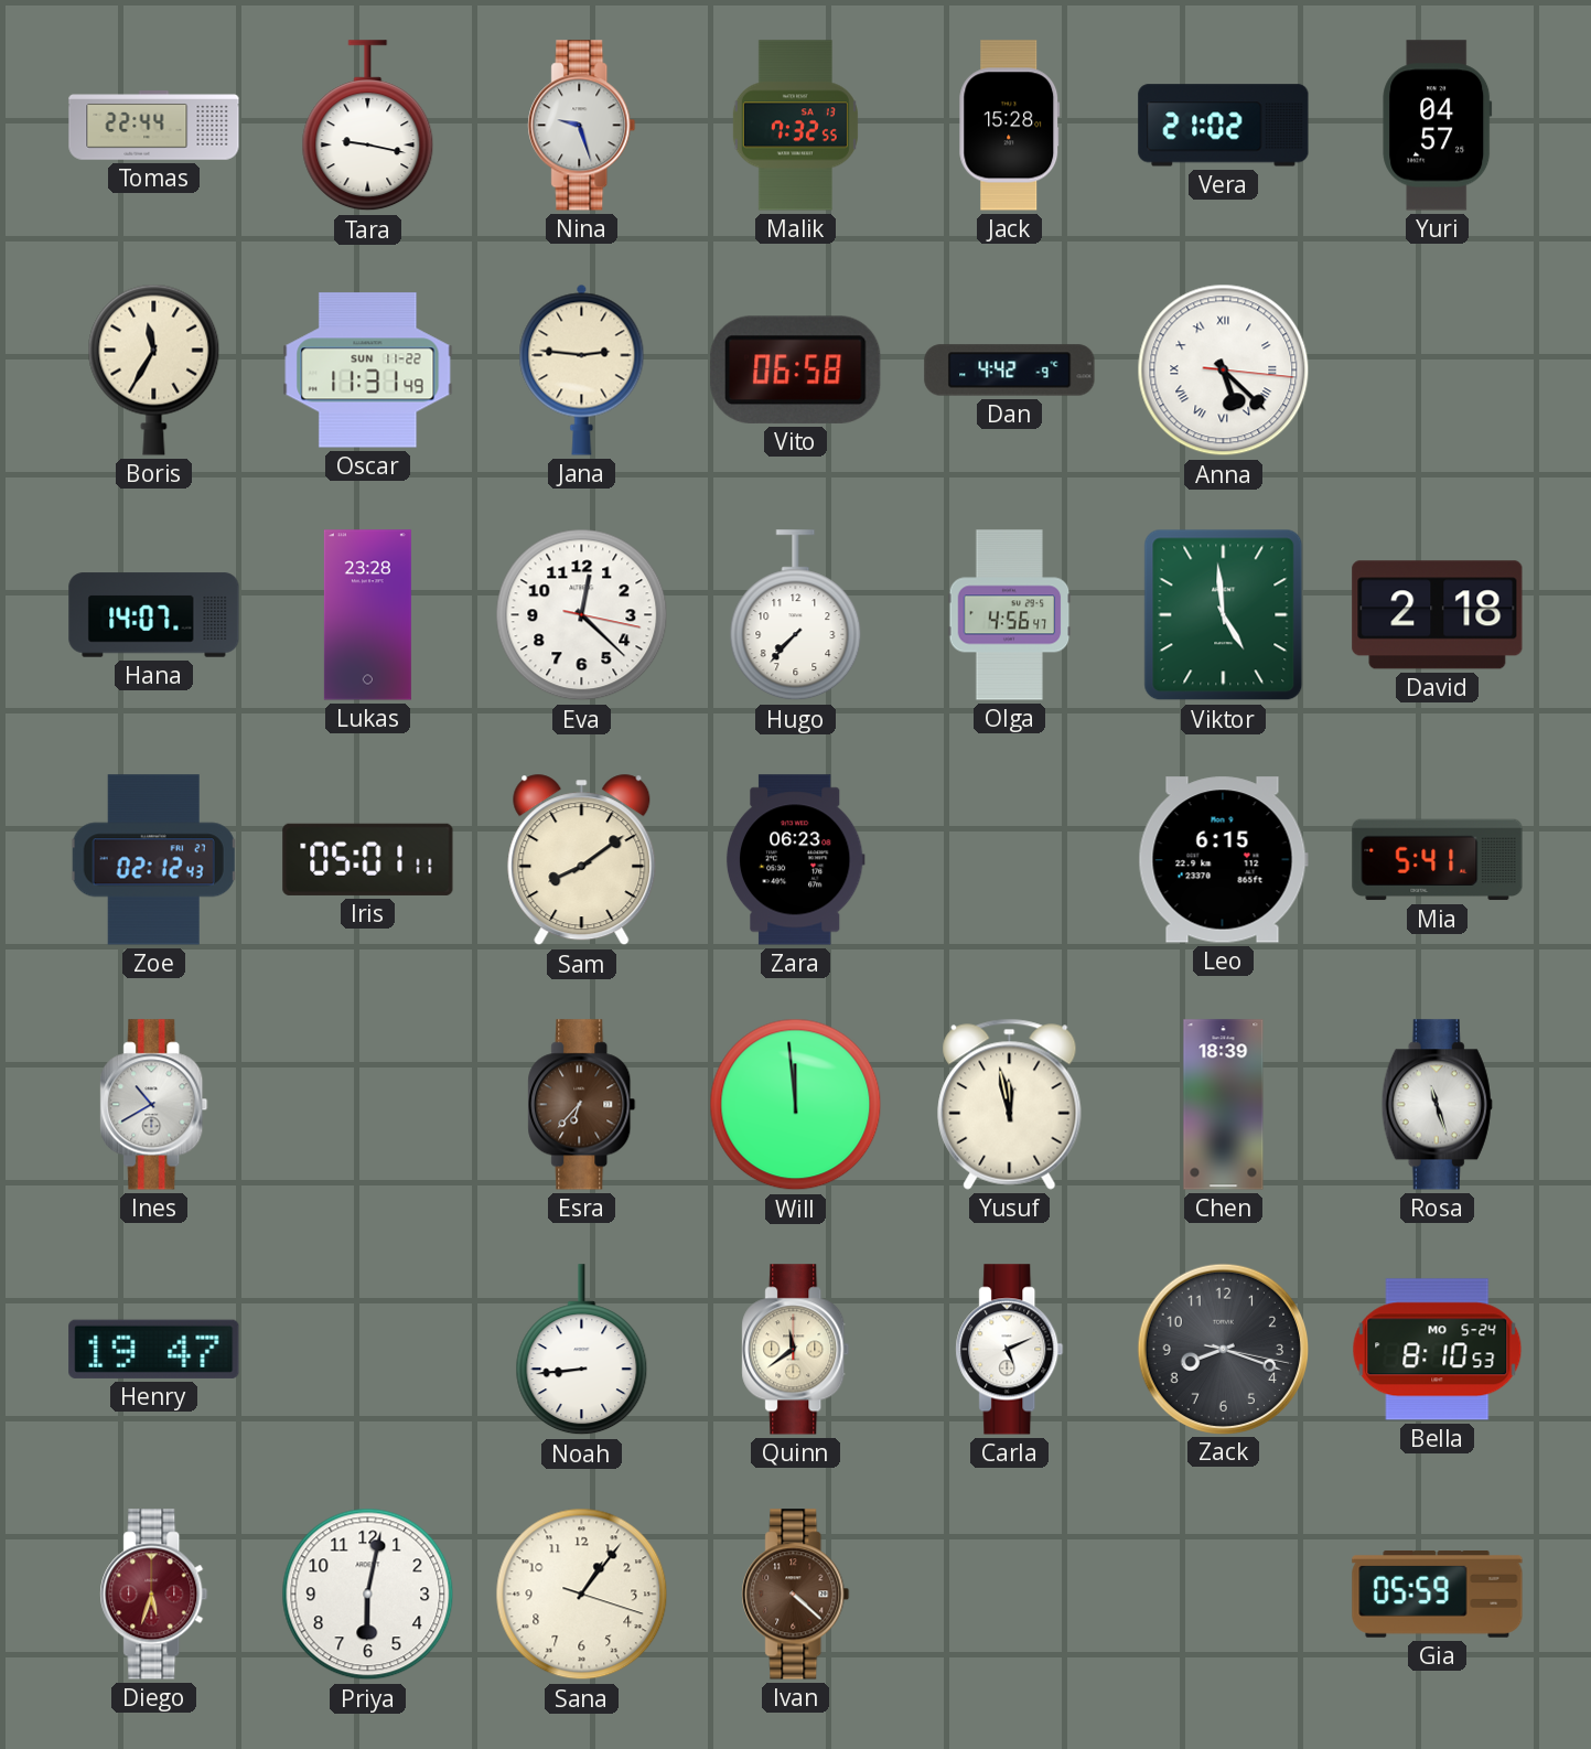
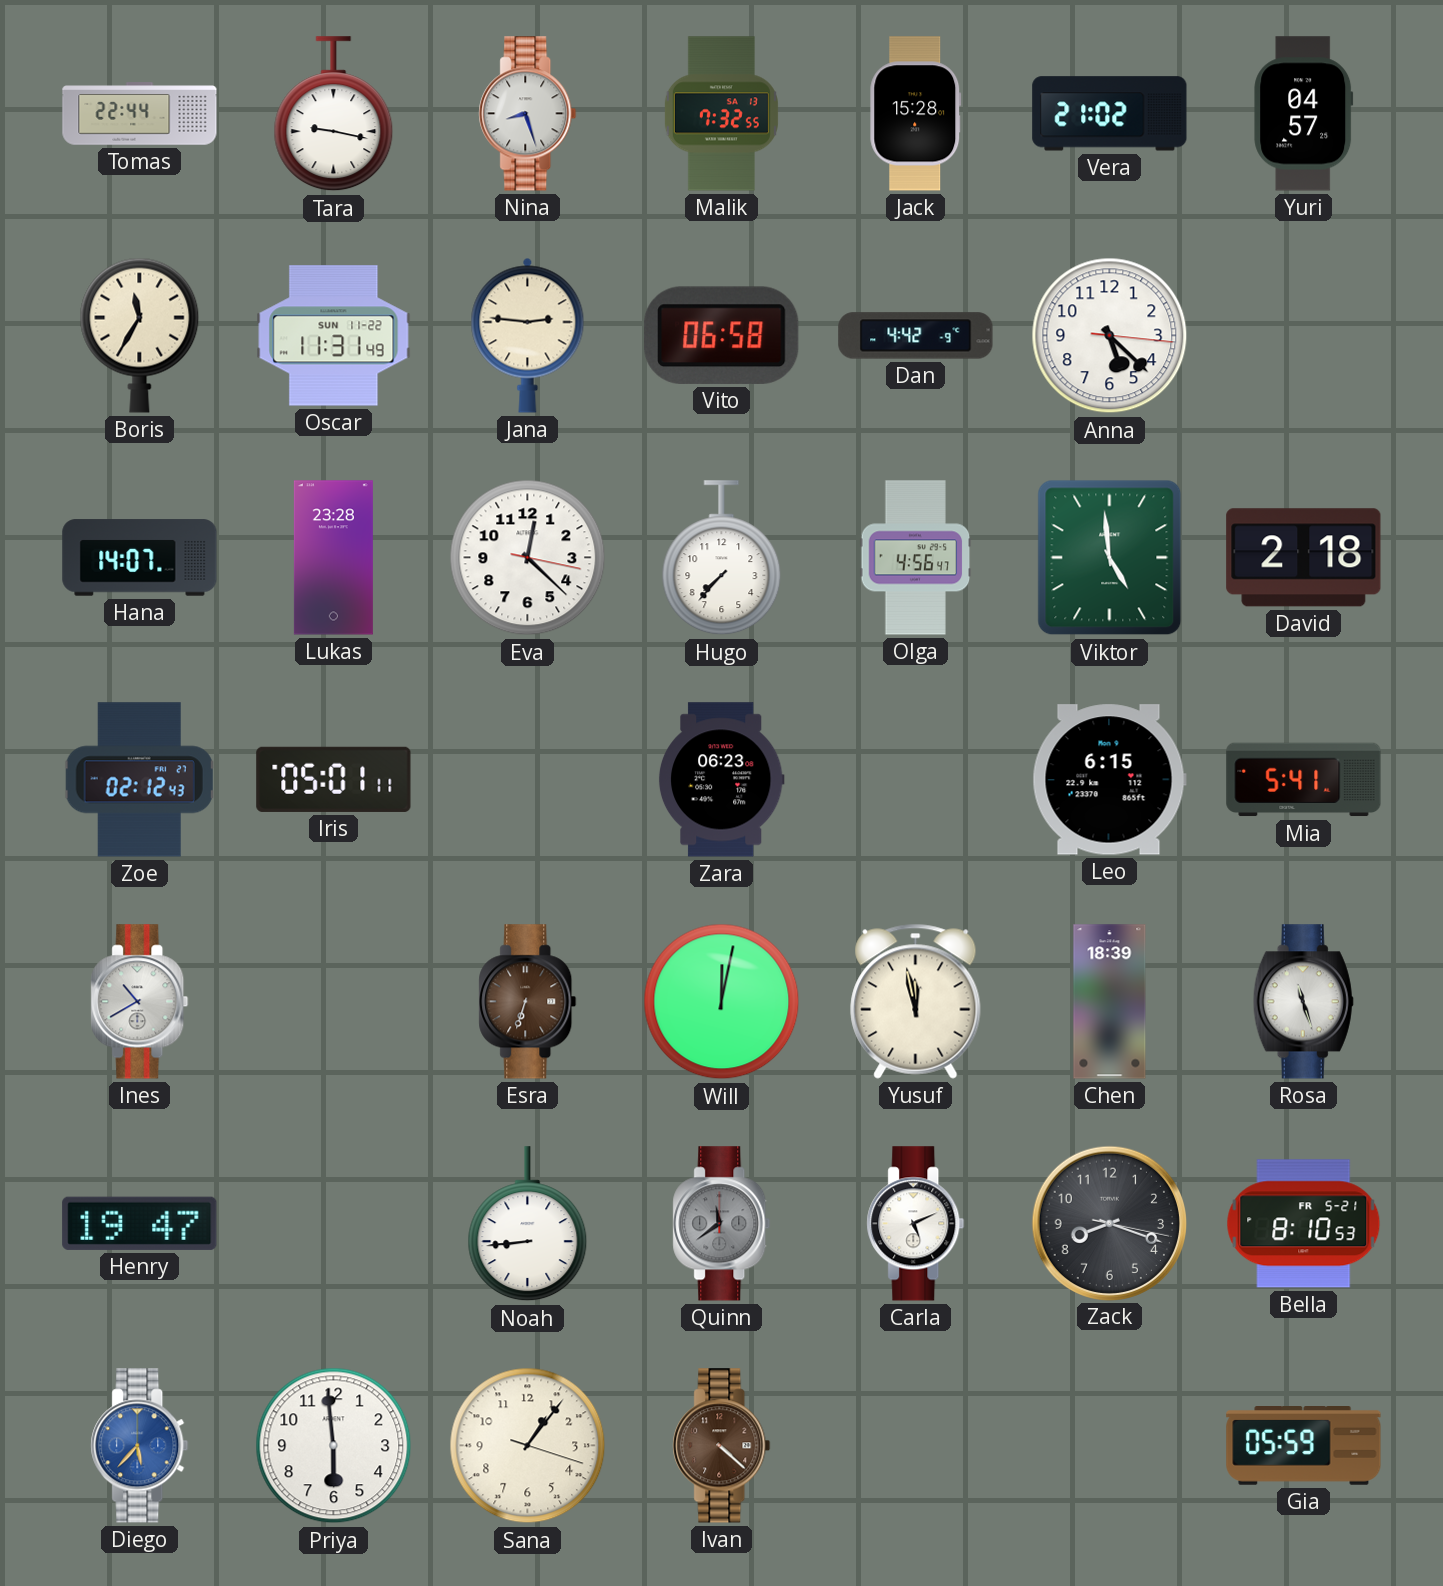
Nina: 9:27 -> 8:27 (528, 114)
Anna numerals: Roman -> Arabic (1110, 336)
Sam: 8:09 -> none (582, 860)
Esra: 6:37 -> 6:33 (528, 1002)
Will: 11:59 -> 12:02 (722, 1002)
Quinn dial: cream -> grey (722, 1224)
Bella date: MO 5-24 -> FR 5-21 (1304, 1224)
Diego: 5:33 -> 5:37 (140, 1446)
Diego dial: burgundy -> blue (140, 1446)
Priya: 6:02 -> 5:59 (334, 1446)
